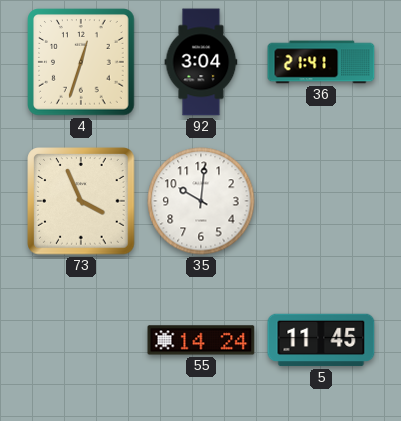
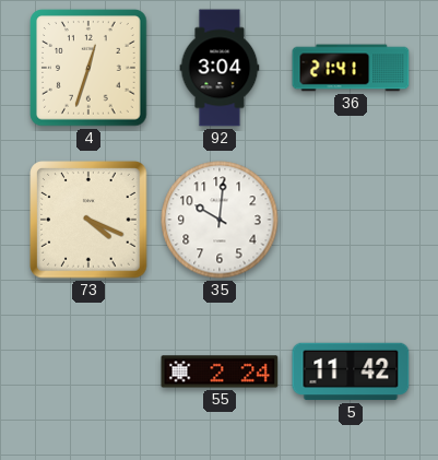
73: 3:56 -> 4:19 (88, 220)
55: 14:24 -> 2:24 (220, 371)
5: 11:45 -> 11:42 (351, 371)
